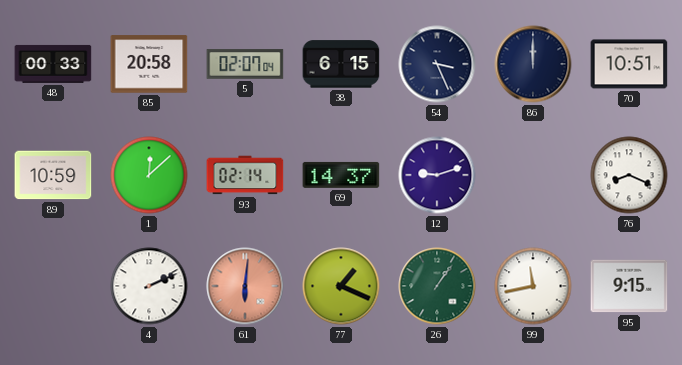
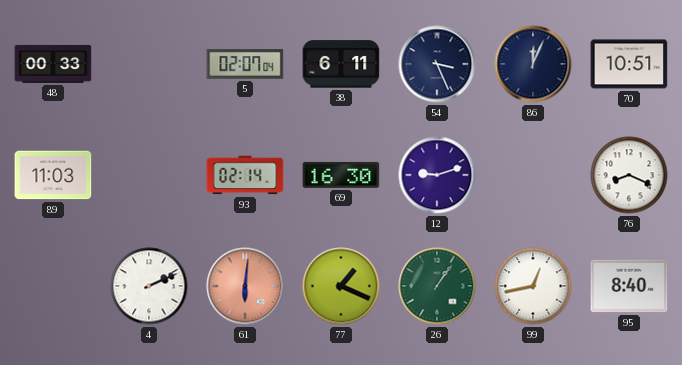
85: 20:58 -> none (149, 64)
38: 6:15 -> 6:11 (341, 64)
86: 12:00 -> 12:04 (533, 64)
89: 10:59 -> 11:03 (53, 175)
1: 12:08 -> none (149, 175)
69: 14:37 -> 16:30 (341, 175)
99: 11:43 -> 12:43 (533, 286)
95: 9:15 -> 8:40 (629, 286)
